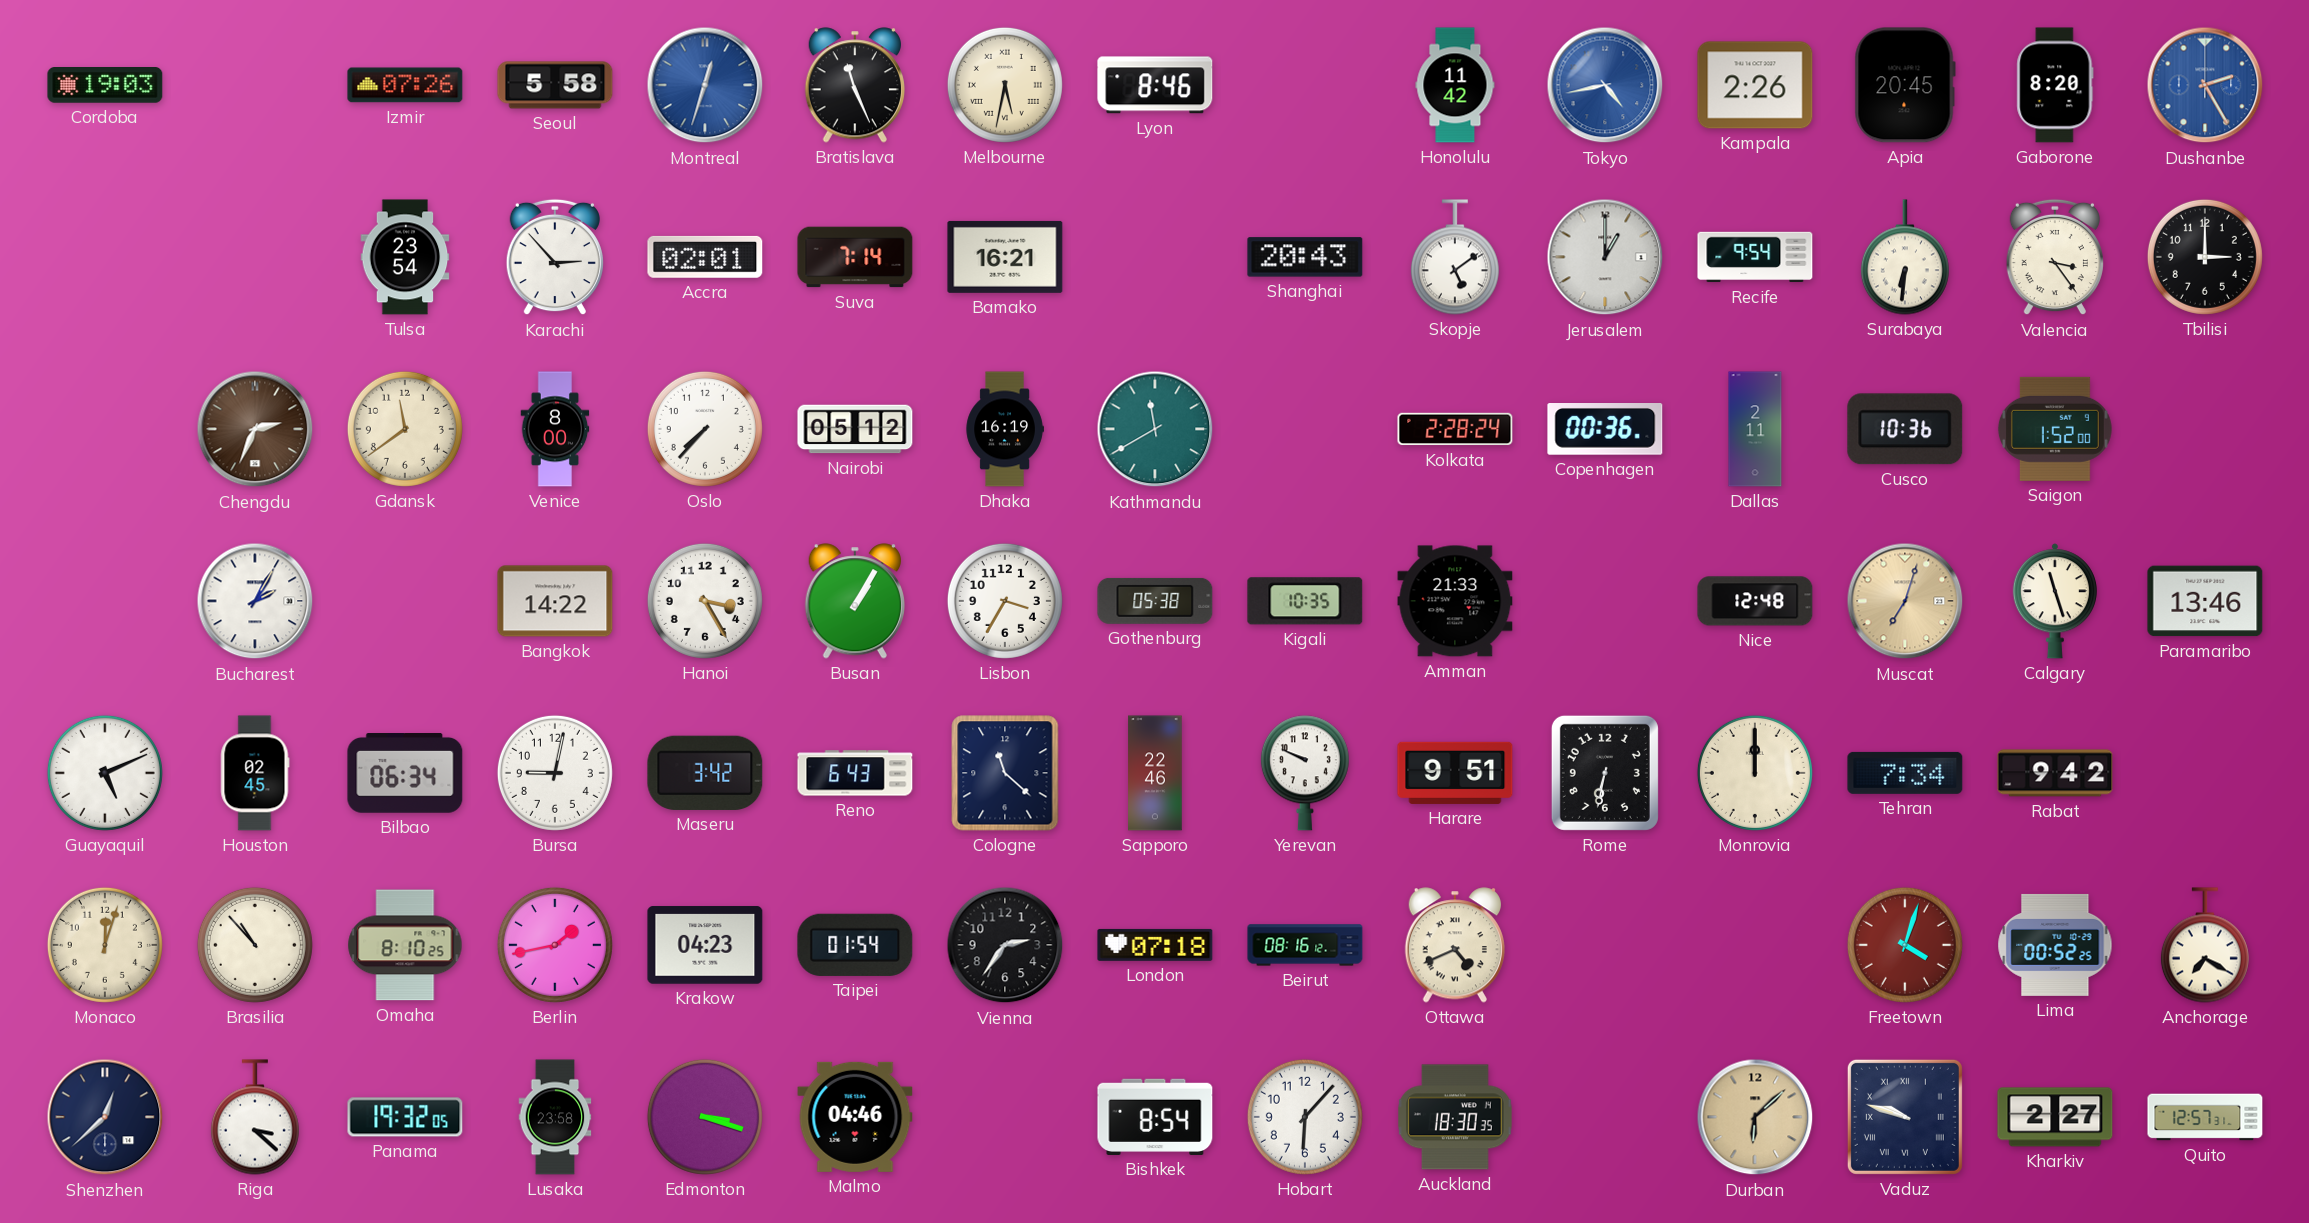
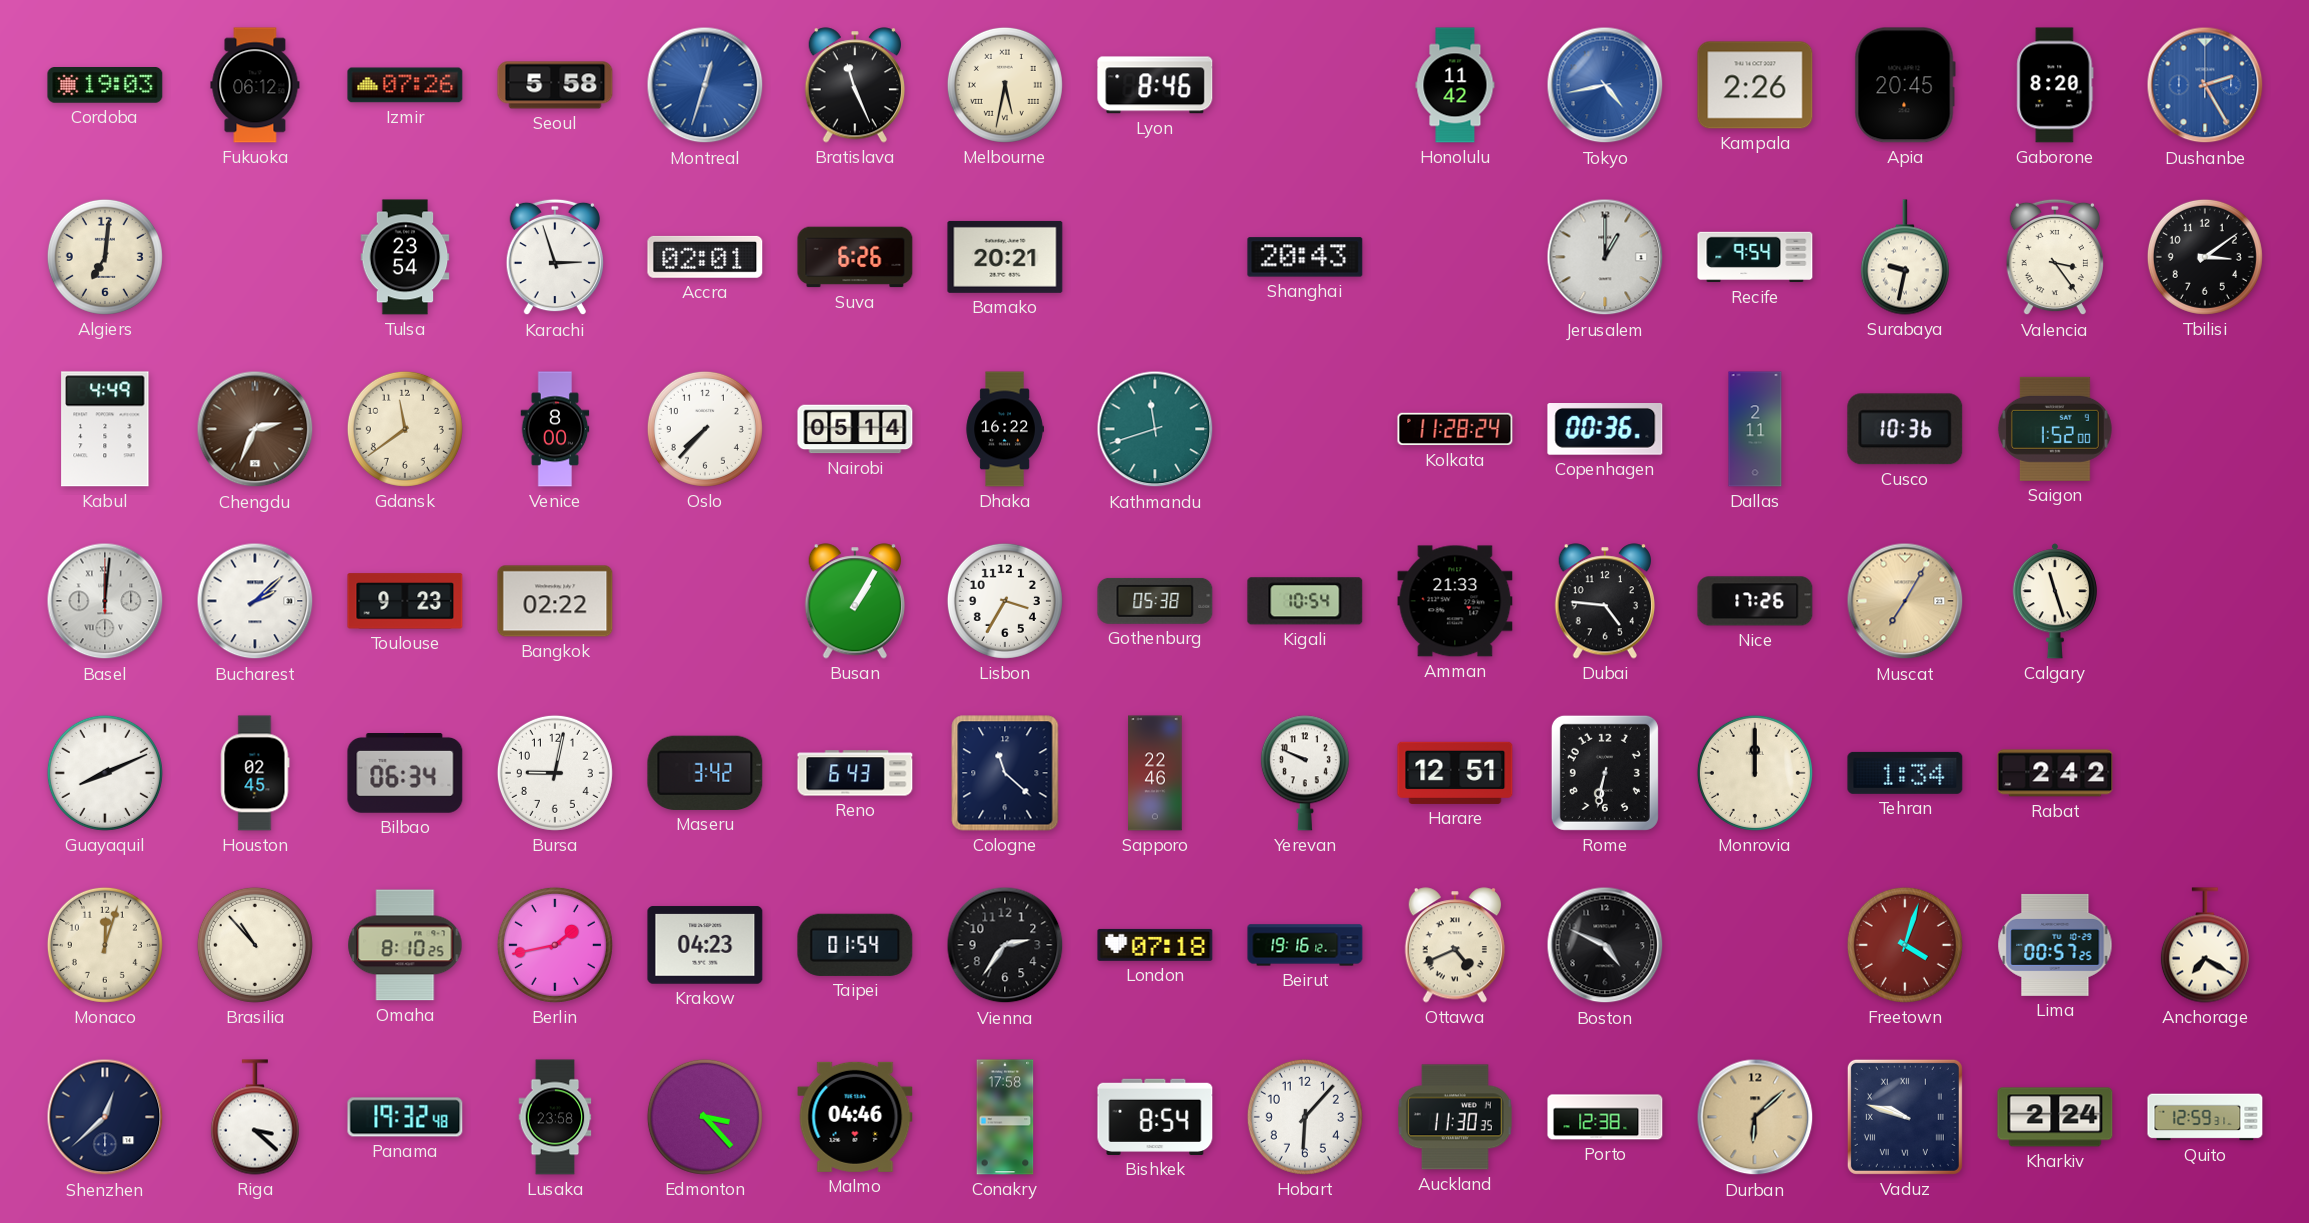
Fukuoka: none -> 06:12 (255, 85)
Algiers: none -> 7:01 (105, 257)
Karachi: 2:53 -> 2:57 (555, 257)
Suva: 7:14 -> 6:26 (855, 257)
Bamako: 16:21 -> 20:21 (1005, 257)
Skopje: 5:09 -> none (1455, 257)
Surabaya: 6:31 -> 9:32 (1905, 257)
Tbilisi: 3:00 -> 3:09 (2205, 257)
Kabul: none -> 4:49 (105, 429)
Nairobi: 05:12 -> 05:14 (855, 429)
Dhaka: 16:19 -> 16:22 (1005, 429)
Kathmandu: 11:40 -> 11:42 (1155, 429)
Kolkata: 2:28 -> 11:28 (1455, 429)
Basel: none -> 12:01 (105, 601)
Bucharest: 2:05 -> 2:08 (255, 601)
Toulouse: none -> 9:23 (405, 601)
Bangkok: 14:22 -> 02:22 (555, 601)
Hanoi: 3:25 -> none (705, 601)
Kigali: 10:35 -> 10:54 (1305, 601)
Dubai: none -> 4:46 (1604, 601)
Nice: 12:48 -> 17:26 (1755, 601)
Muscat: 7:03 -> 7:05 (1905, 601)
Paramaribo: 13:46 -> none (2205, 601)
Guayaquil: 5:11 -> 8:11 (105, 773)
Harare: 9:51 -> 12:51 (1455, 773)
Tehran: 7:34 -> 1:34 (1905, 773)
Rabat: 9:42 -> 2:42 (2055, 773)
Beirut: 08:16 -> 19:16 (1305, 945)
Boston: none -> 4:49 (1605, 945)
Lima: 00:52 -> 00:57 (2055, 945)
Panama: 19:32:05 -> 19:32:48 (405, 1117)
Edmonton: 3:18 -> 3:23 (705, 1117)
Conakry: none -> 17:58 (1005, 1117)
Auckland: 18:30 -> 11:30 (1456, 1117)
Porto: none -> 12:38 (1605, 1117)
Kharkiv: 2:27 -> 2:24 (2055, 1117)
Quito: 12:57 -> 12:59 (2205, 1117)
